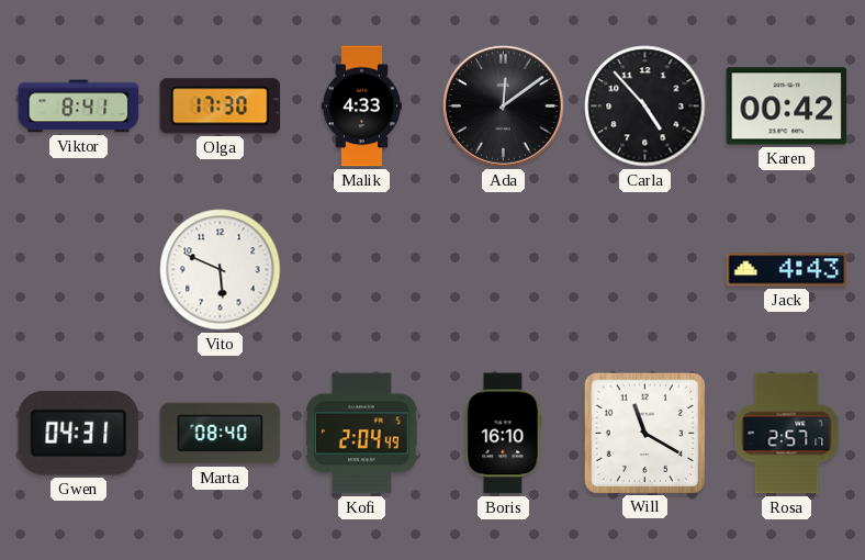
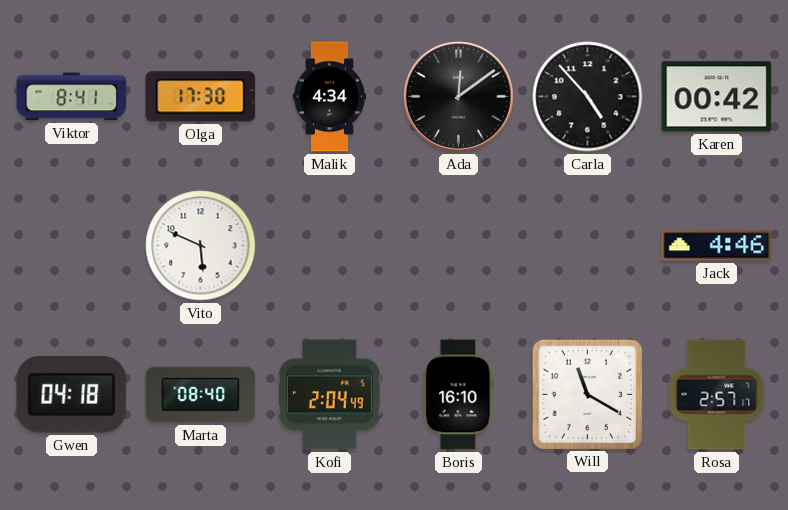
Malik: 4:33 -> 4:34 (329, 97)
Jack: 4:43 -> 4:46 (717, 246)
Gwen: 04:31 -> 04:18 (72, 395)
